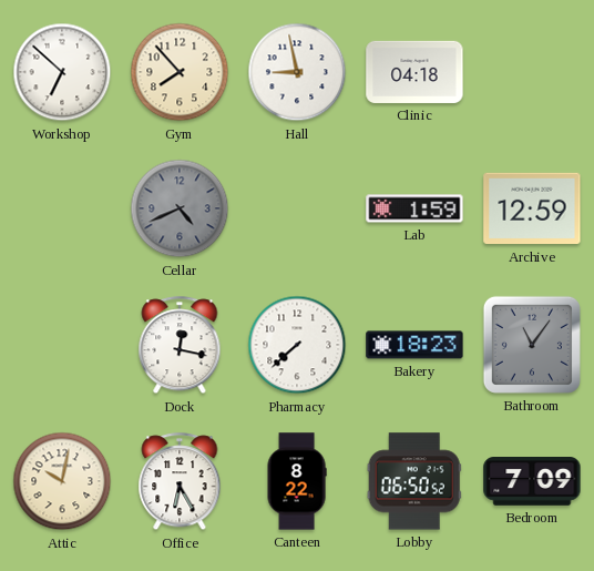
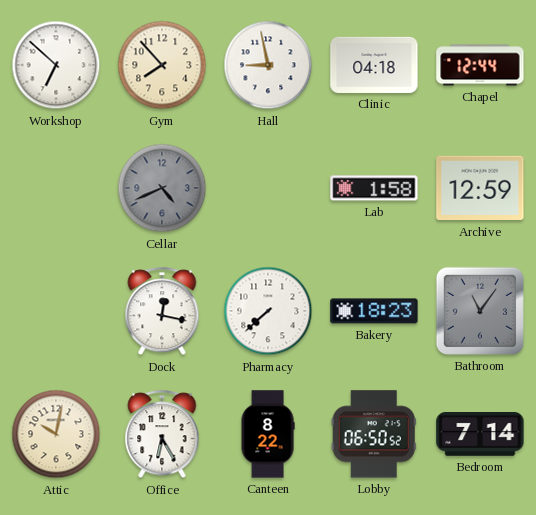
Chapel: none -> 12:44 (480, 65)
Lab: 1:59 -> 1:58 (374, 188)
Bedroom: 7:09 -> 7:14 (480, 435)
